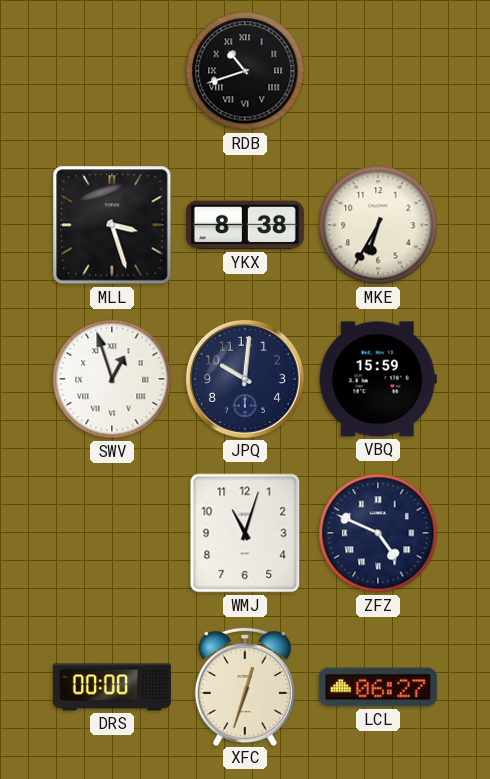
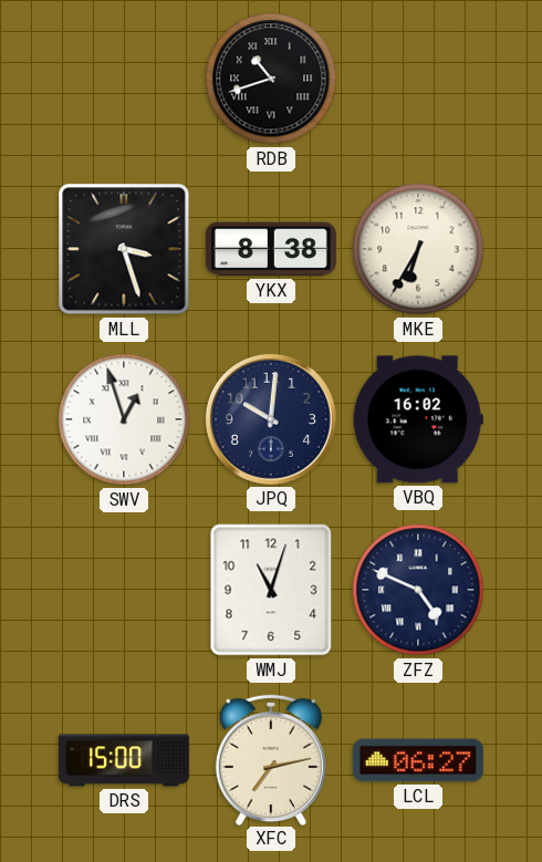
VBQ: 15:59 -> 16:02 (418, 419)
DRS: 00:00 -> 15:00 (124, 760)
XFC: 12:33 -> 7:13 (271, 759)
